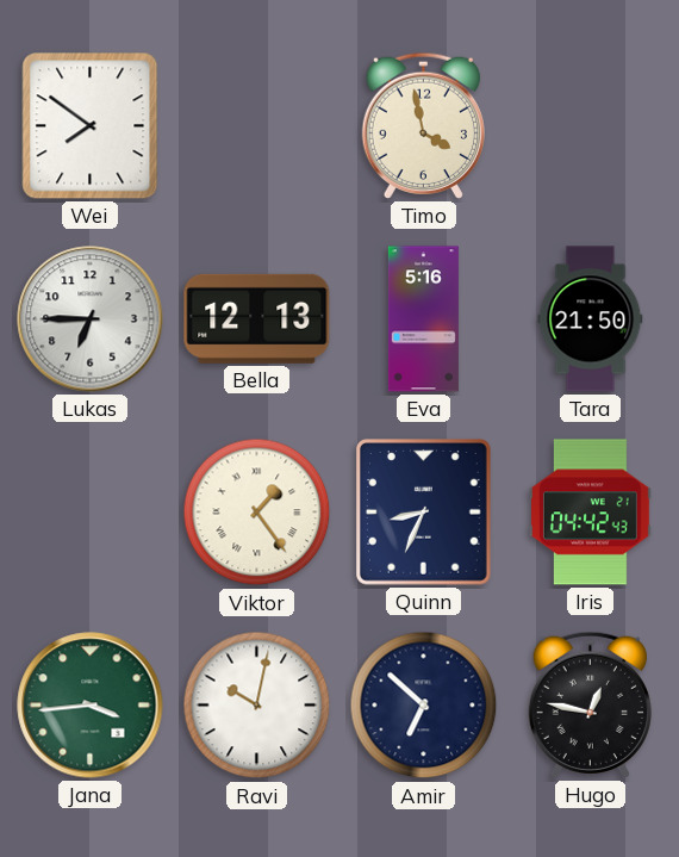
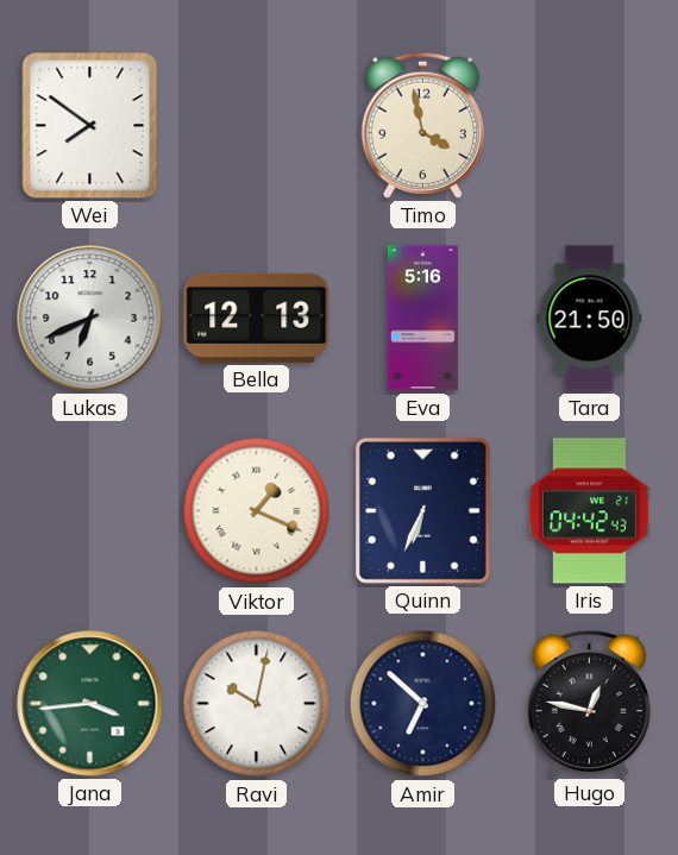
Lukas: 6:45 -> 6:41 (90, 319)
Viktor: 1:24 -> 1:19 (257, 511)
Quinn: 8:34 -> 6:34 (423, 511)
